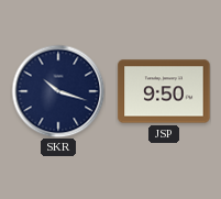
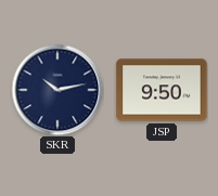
SKR: 10:18 -> 10:13 (57, 90)
